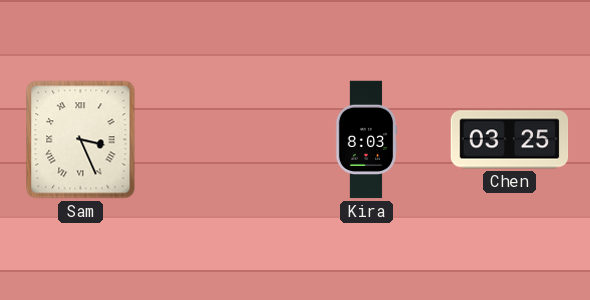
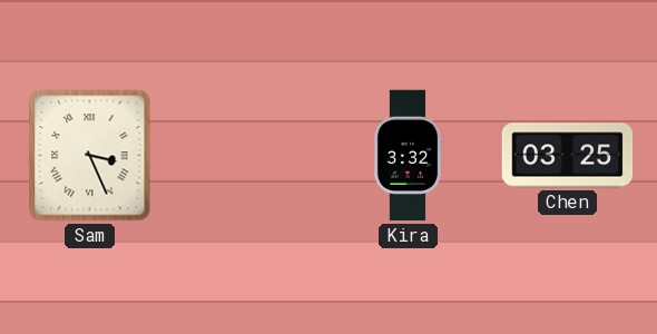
Kira: 8:03 -> 3:32 (408, 156)
